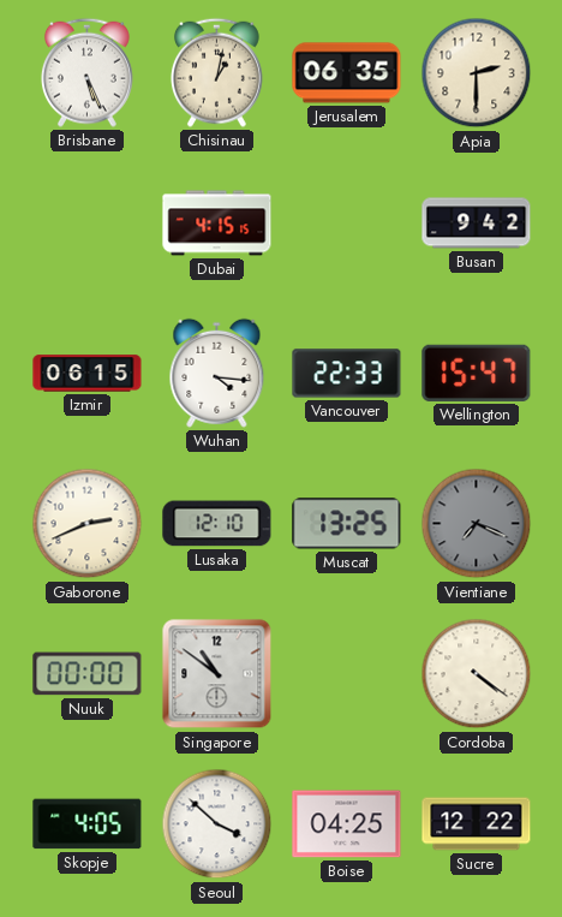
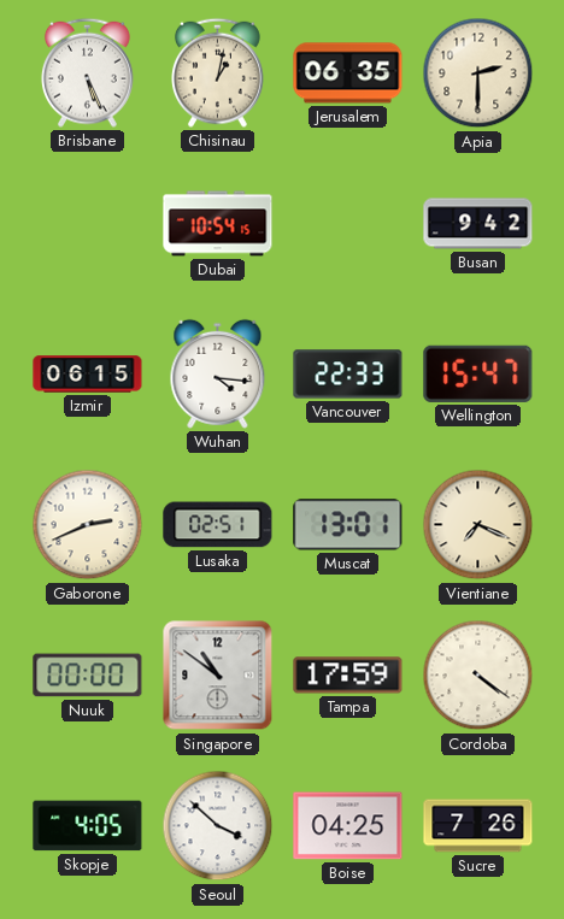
Dubai: 4:15 -> 10:54 (218, 224)
Lusaka: 12:10 -> 02:51 (218, 525)
Muscat: 13:25 -> 13:01 (348, 525)
Vientiane dial: grey -> cream (478, 525)
Tampa: none -> 17:59 (348, 676)
Sucre: 12:22 -> 7:26 (478, 826)
